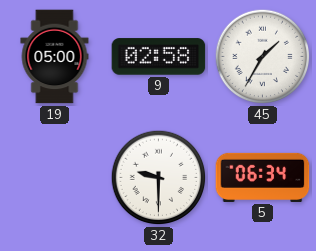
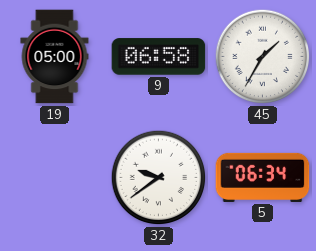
9: 02:58 -> 06:58 (159, 57)
32: 9:30 -> 9:39 (159, 178)
